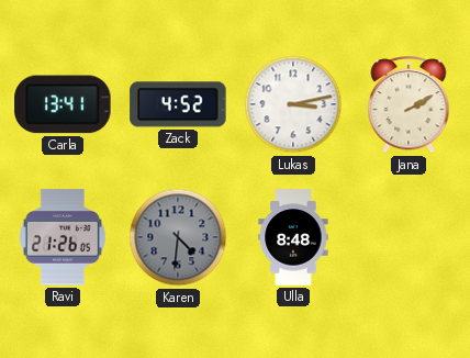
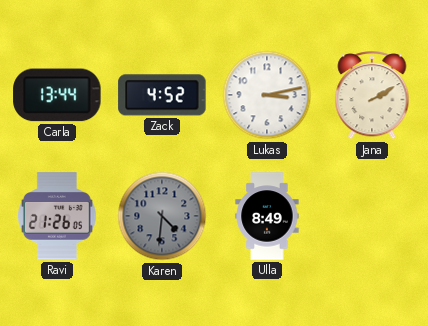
Carla: 13:41 -> 13:44 (57, 95)
Ulla: 8:48 -> 8:49 (267, 216)
